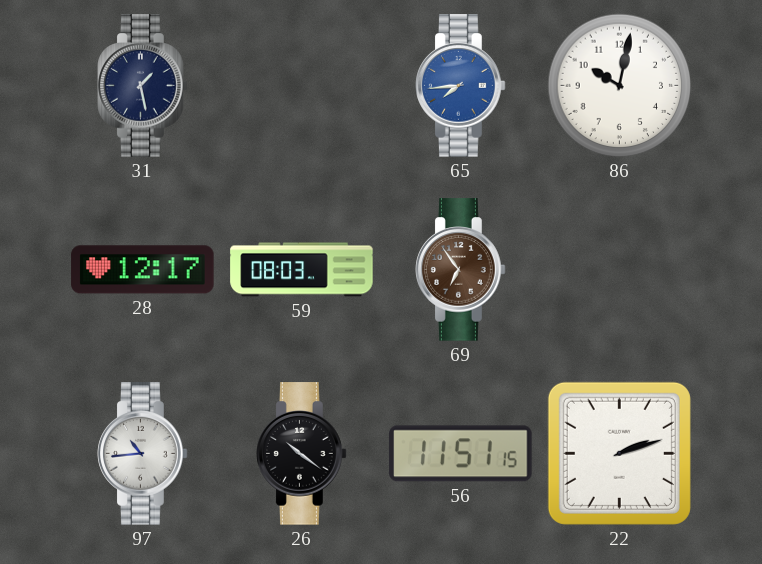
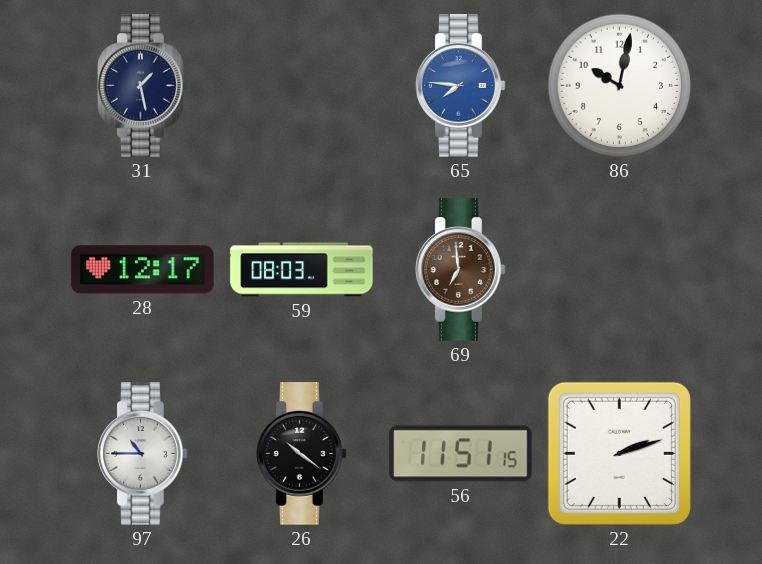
65: 7:44 -> 7:46 (461, 86)
69: 6:54 -> 6:59 (461, 270)
97: 10:44 -> 10:45 (143, 454)
